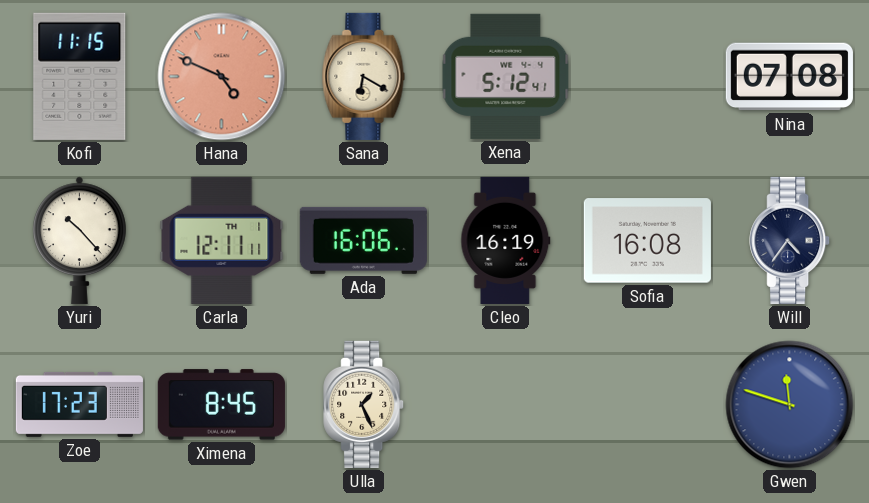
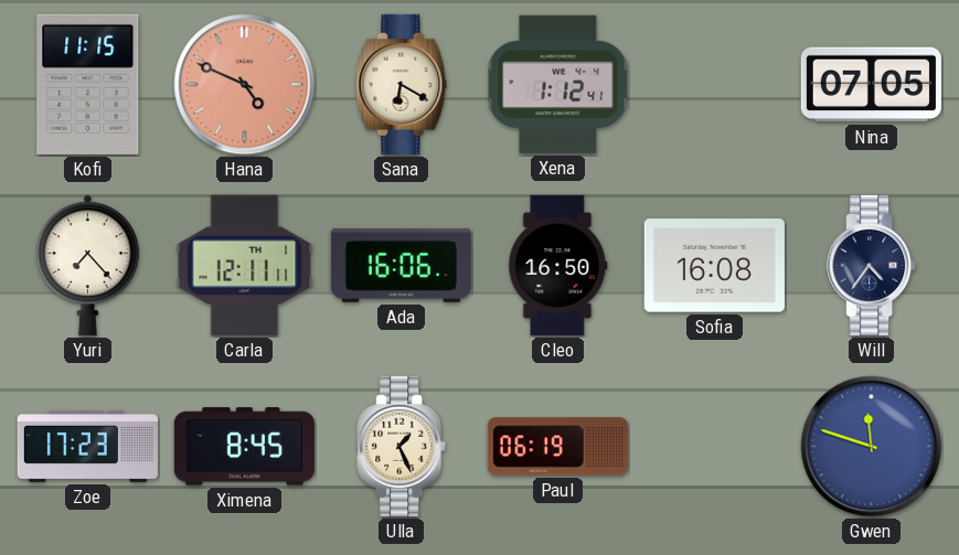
Xena: 5:12 -> 1:12 (558, 84)
Nina: 07:08 -> 07:05 (871, 85)
Yuri: 10:23 -> 7:23 (88, 265)
Cleo: 16:19 -> 16:50 (558, 265)
Paul: none -> 06:19 (557, 447)
